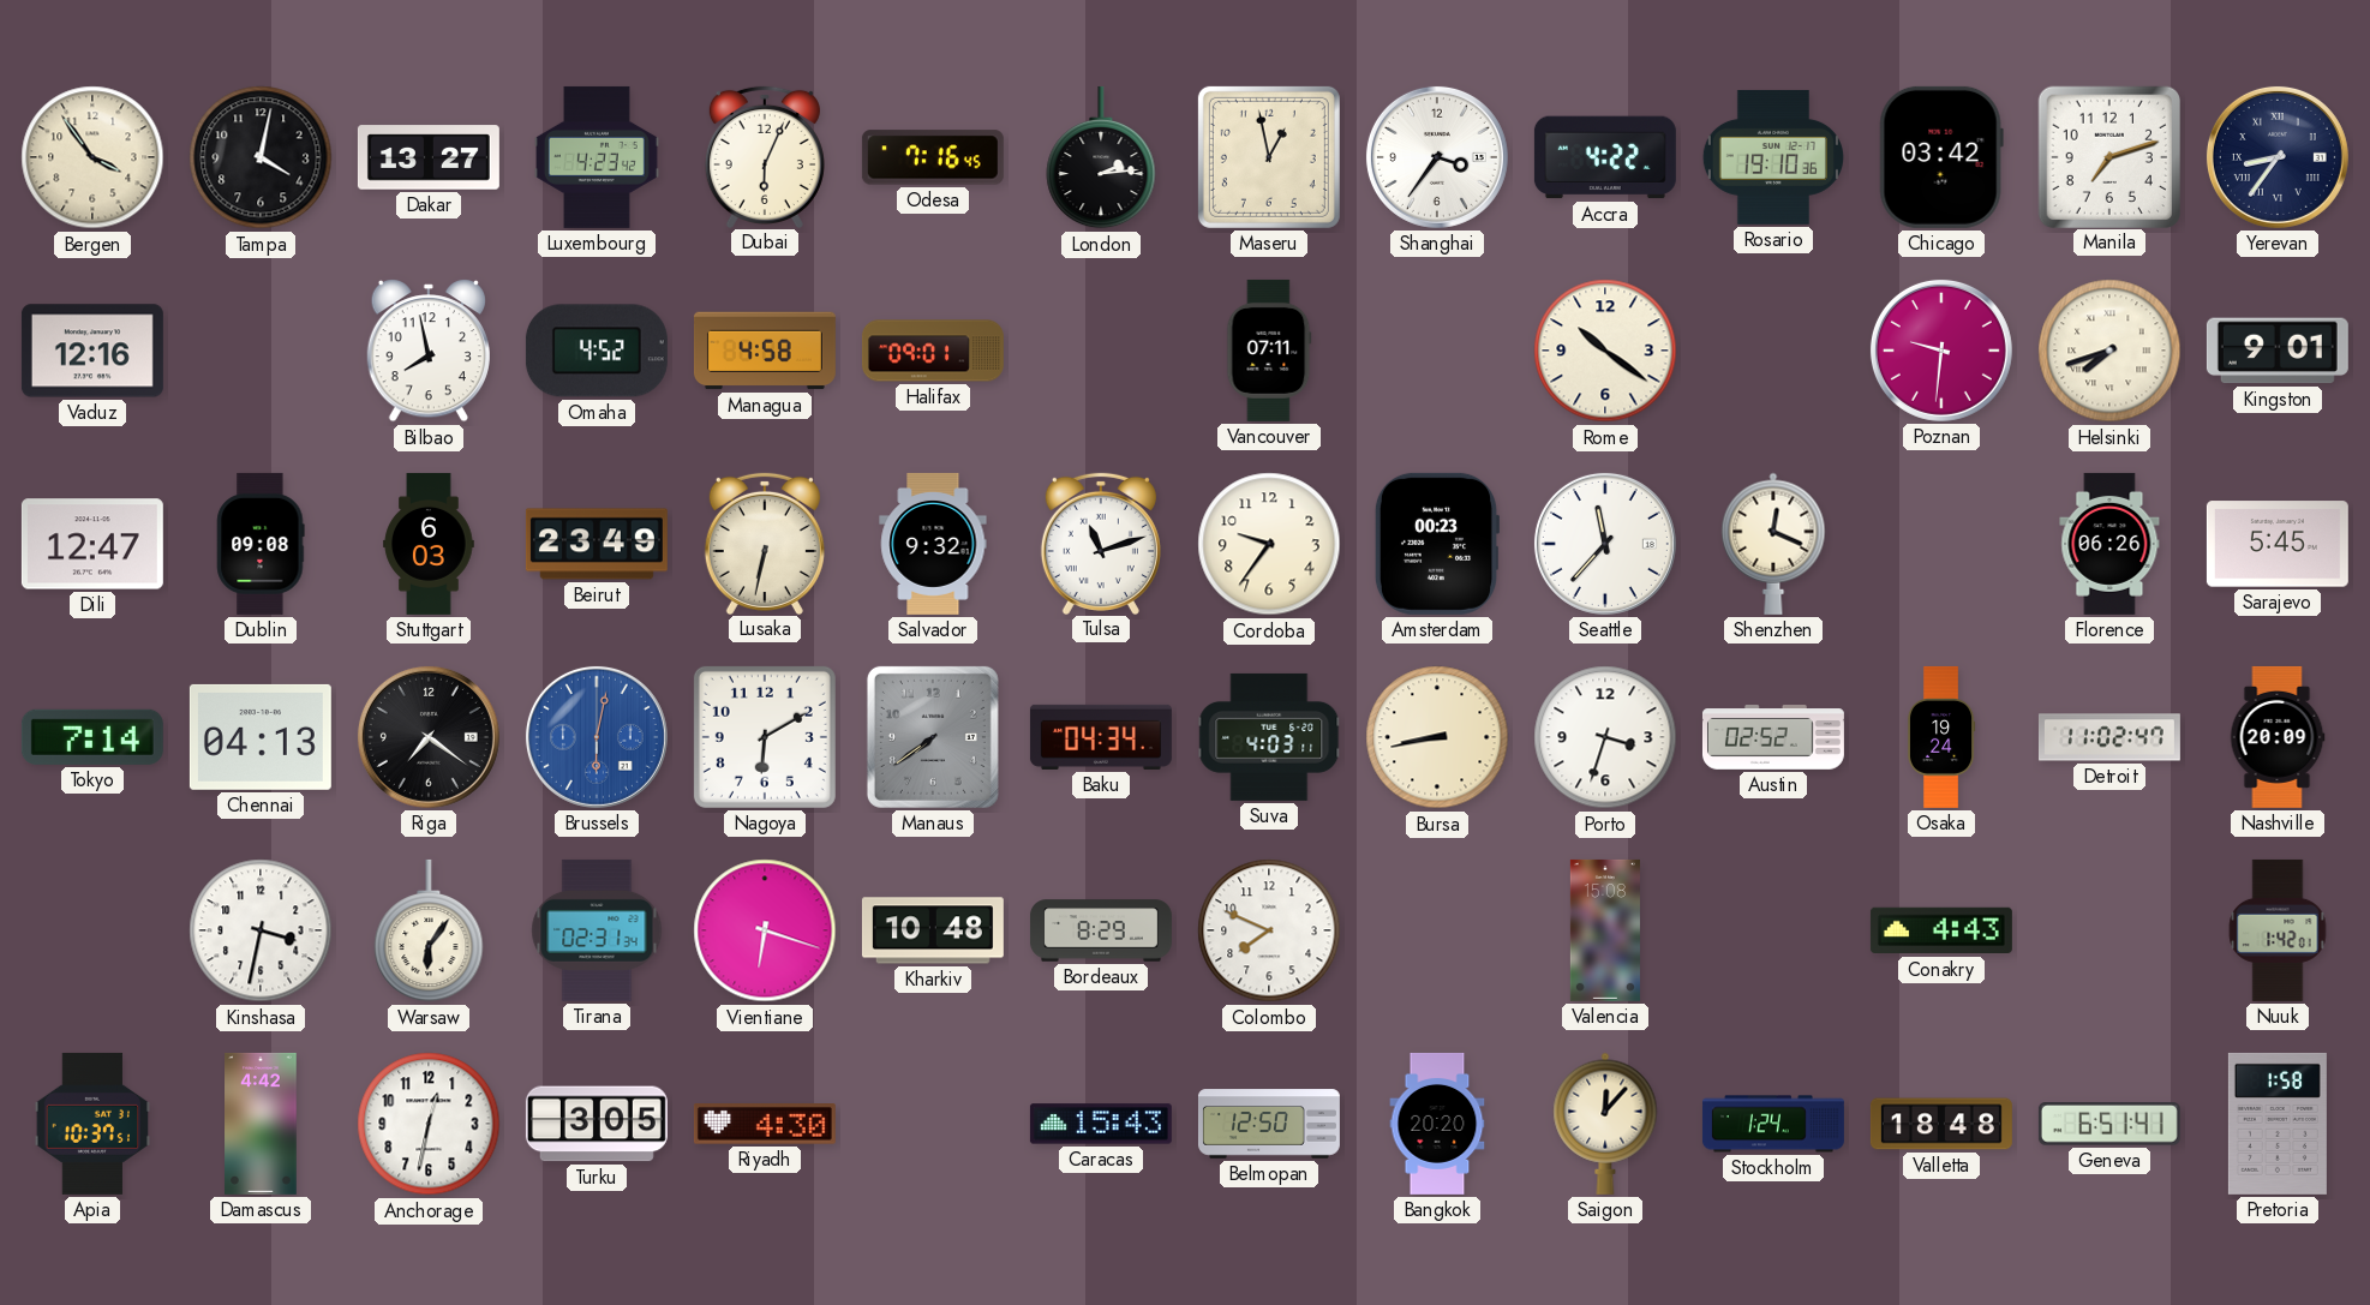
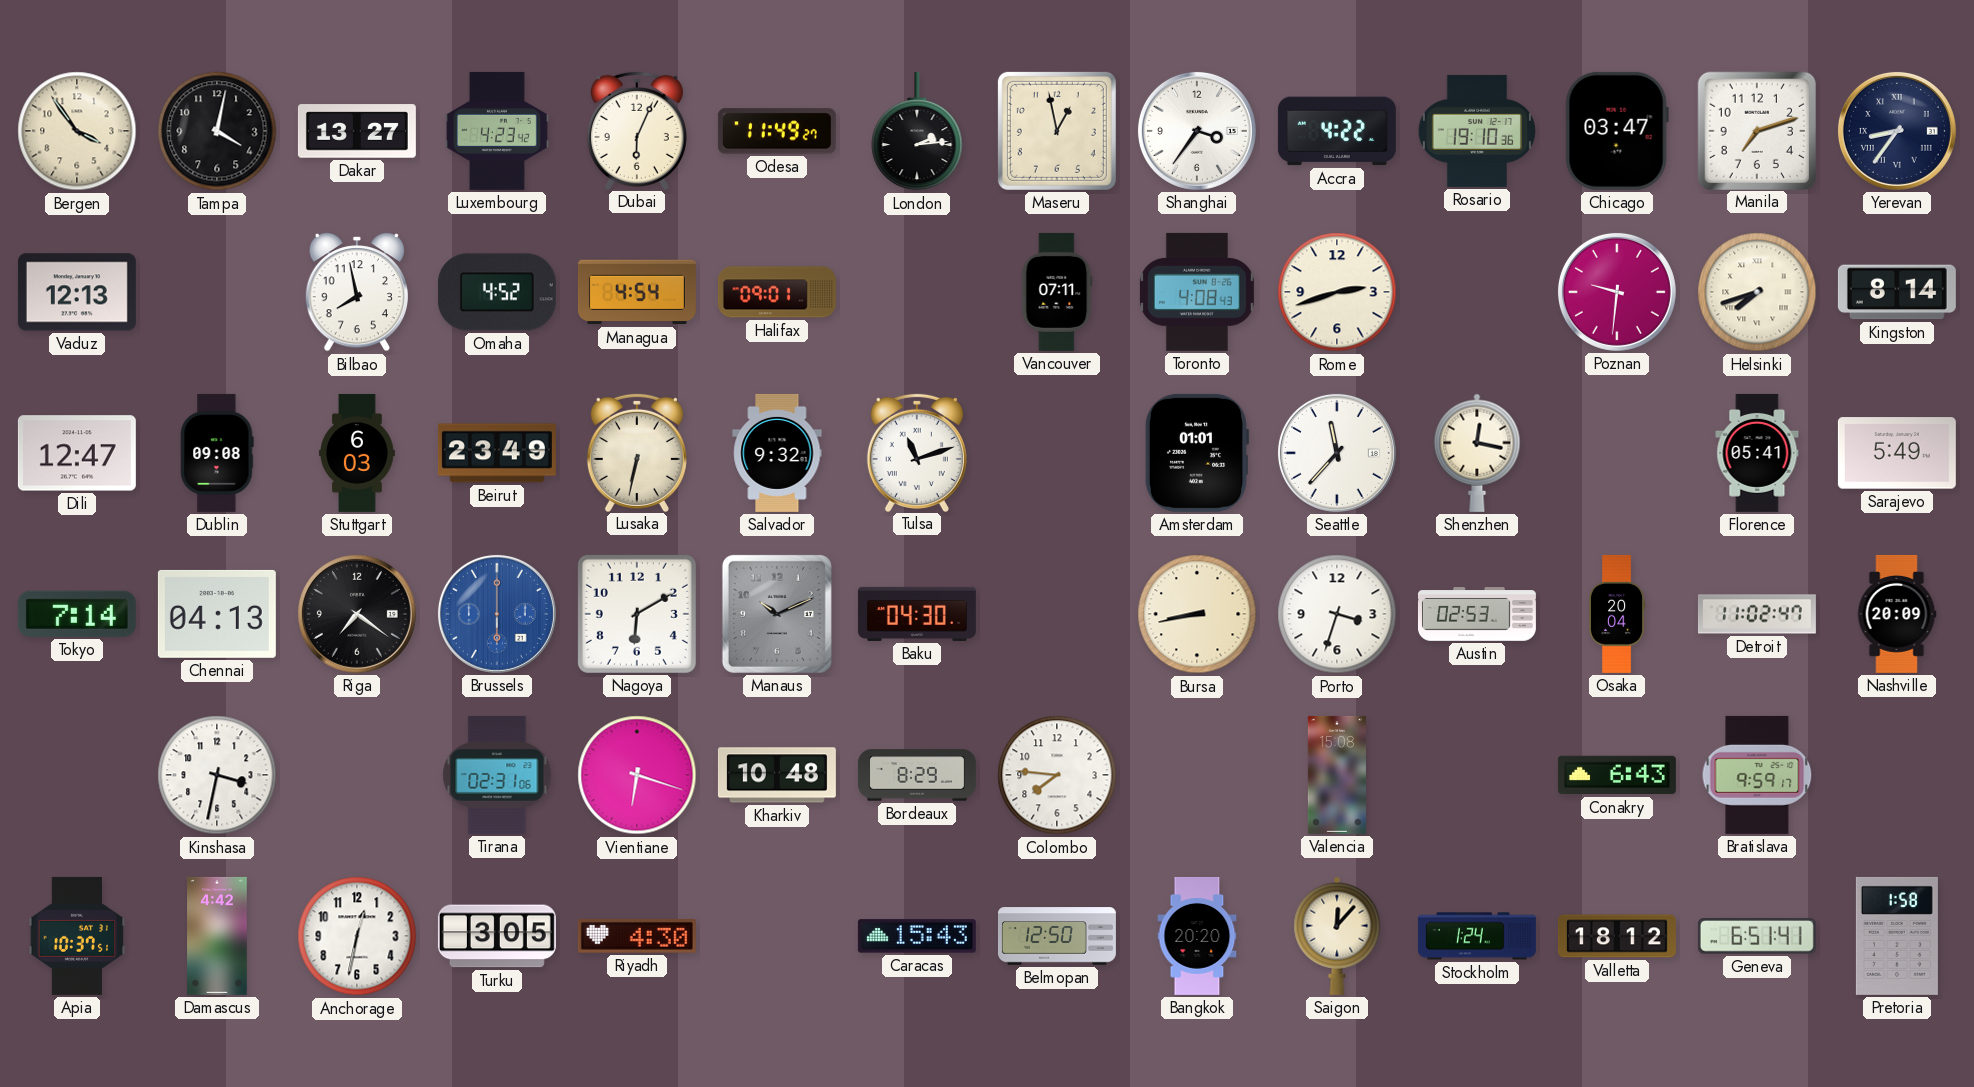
Odesa: 7:16 -> 11:49 (777, 131)
Chicago: 03:42 -> 03:47 (1617, 131)
Vaduz: 12:16 -> 12:13 (77, 292)
Managua: 4:58 -> 4:54 (637, 292)
Toronto: none -> 4:08 (1197, 292)
Rome: 10:21 -> 2:42 (1337, 292)
Kingston: 9:01 -> 8:14 (1897, 292)
Cordoba: 9:36 -> none (1269, 544)
Amsterdam: 00:23 -> 01:01 (1197, 453)
Shenzhen: 12:19 -> 12:17 (1477, 453)
Florence: 06:26 -> 05:41 (1757, 453)
Sarajevo: 5:45 -> 5:49 (1897, 453)
Brussels: 6:02 -> 6:00 (497, 614)
Manaus: 7:39 -> 10:11 (777, 614)
Baku: 04:34 -> 04:30 (917, 614)
Suva: 4:03 -> none (1269, 737)
Austin: 02:52 -> 02:53 (1477, 615)
Osaka: 19:24 -> 20:04 (1617, 614)
Warsaw: 6:06 -> none (429, 930)
Tirana: 02:31:34 -> 02:31:06 (497, 775)
Colombo: 7:49 -> 7:46 (1057, 775)
Conakry: 4:43 -> 6:43 (1617, 775)
Bratislava: none -> 9:59 (1757, 775)
Nuuk: 1:42 -> none (2278, 930)
Valletta: 18:48 -> 18:12 (1617, 936)
